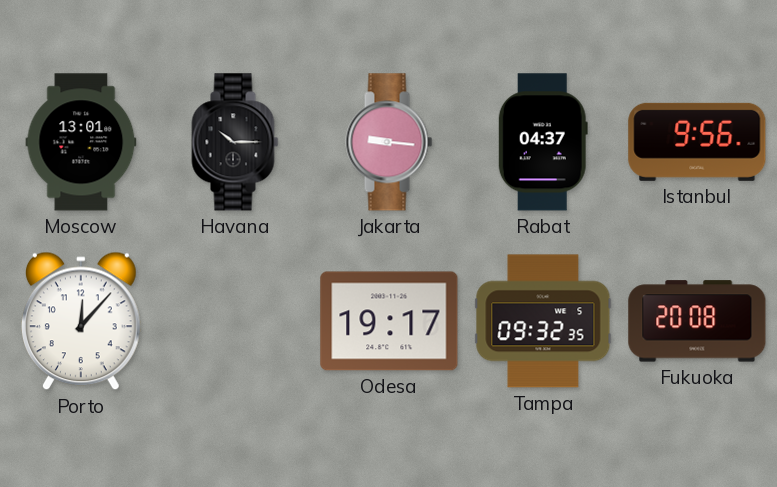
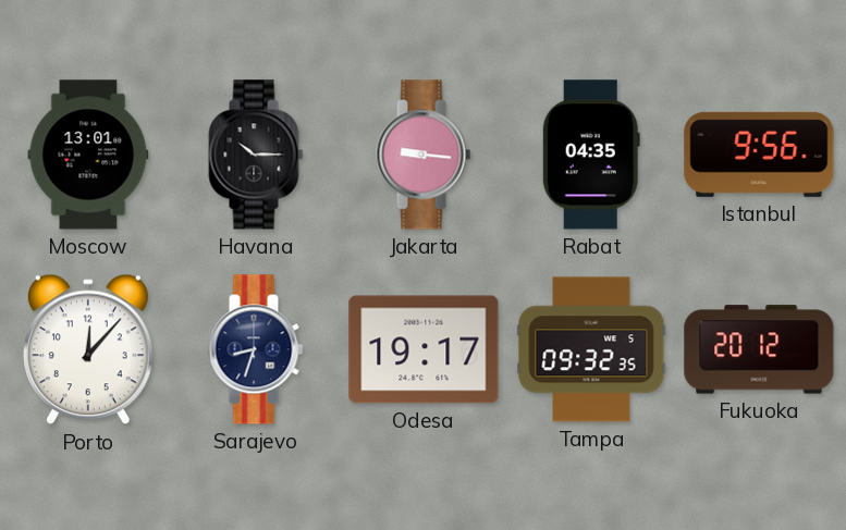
Rabat: 04:37 -> 04:35 (591, 155)
Sarajevo: none -> 8:33 (256, 349)
Fukuoka: 20:08 -> 20:12 (759, 349)
